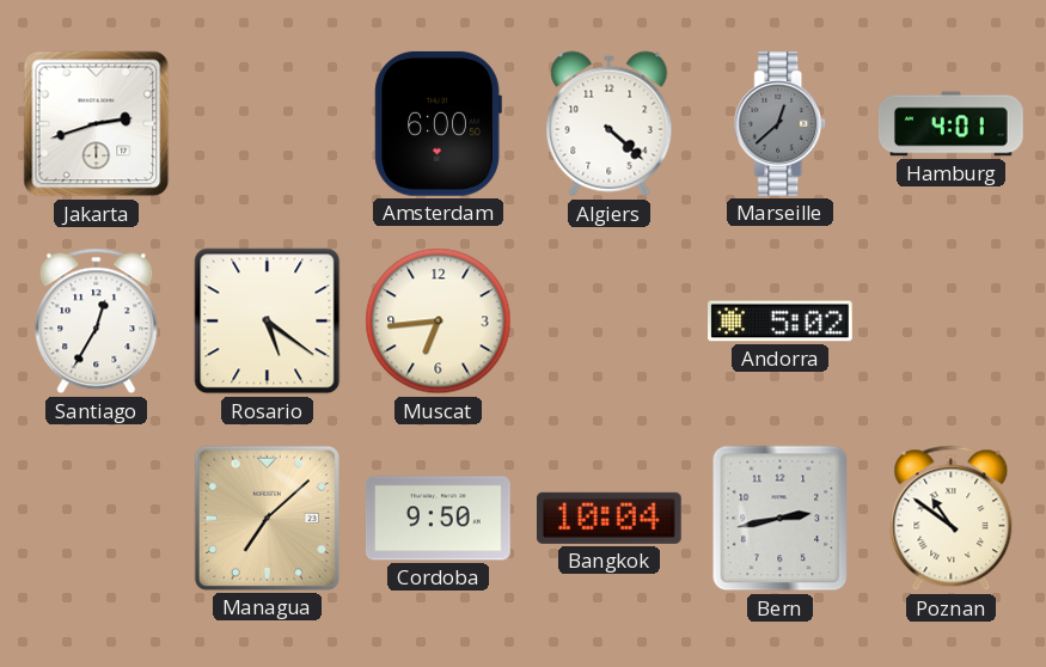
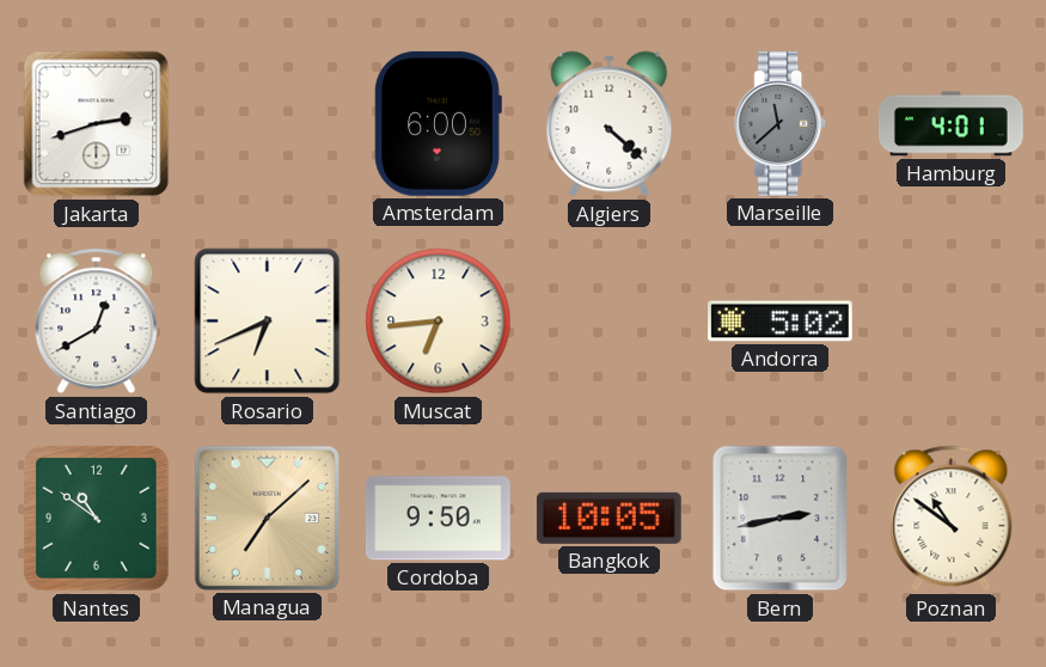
Marseille: 12:38 -> 11:38 (781, 124)
Santiago: 12:35 -> 12:40 (97, 322)
Rosario: 5:21 -> 6:41 (268, 322)
Nantes: none -> 10:51 (97, 519)
Bangkok: 10:04 -> 10:05 (608, 518)
